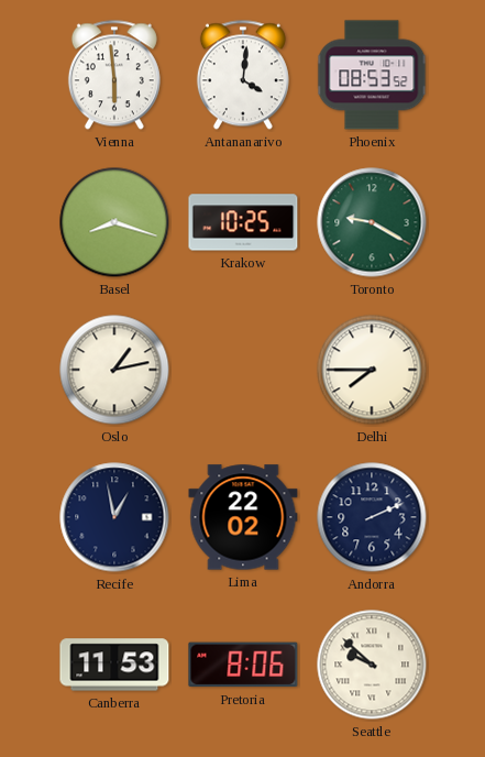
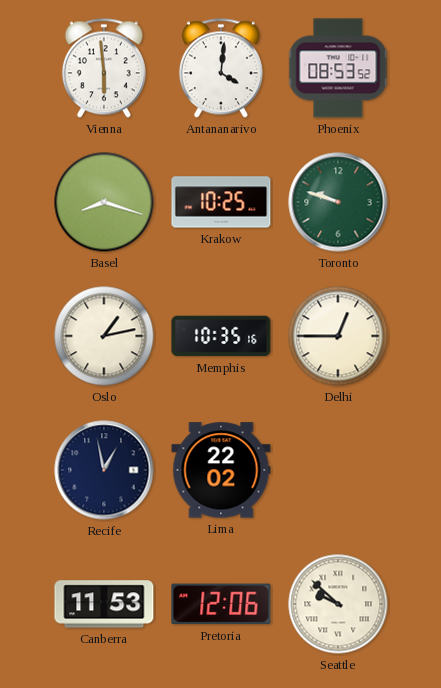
Toronto: 9:20 -> 9:48 (338, 202)
Memphis: none -> 10:35 (221, 336)
Delhi: 7:45 -> 12:45 (338, 336)
Andorra: 2:11 -> none (372, 517)
Pretoria: 8:06 -> 12:06 (221, 604)
